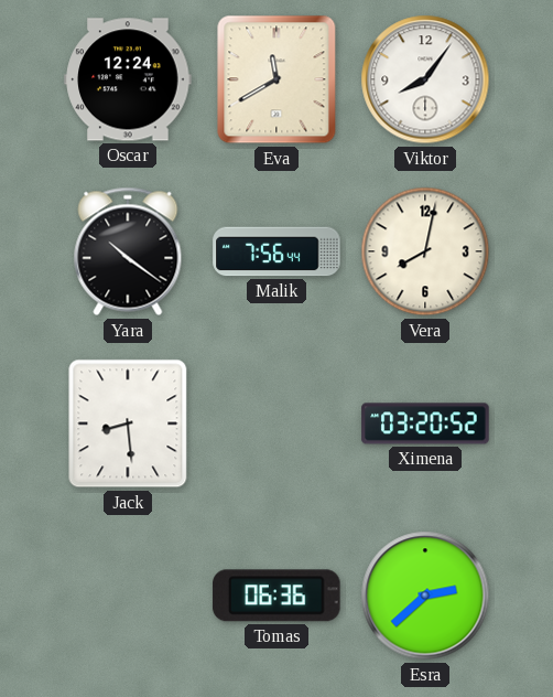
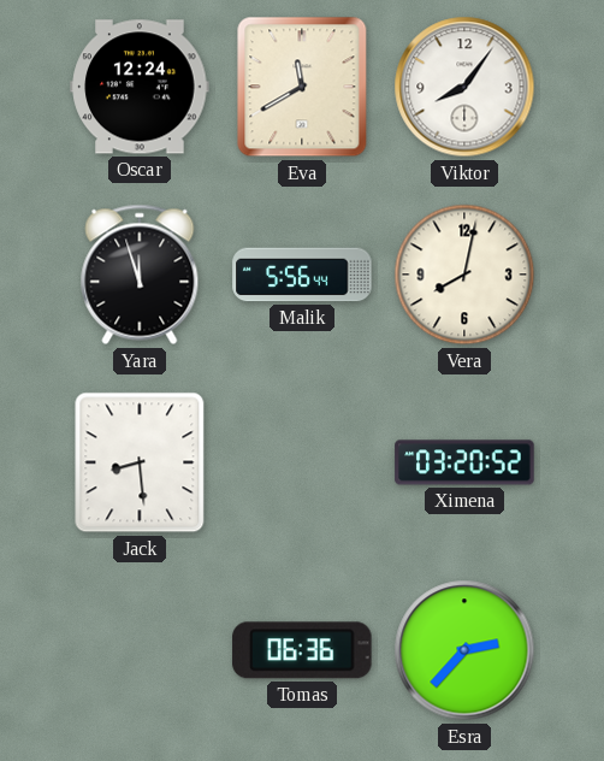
Yara: 10:21 -> 11:57 (140, 275)
Malik: 7:56 -> 5:56 (302, 275)
Esra: 2:38 -> 2:37 (464, 650)
